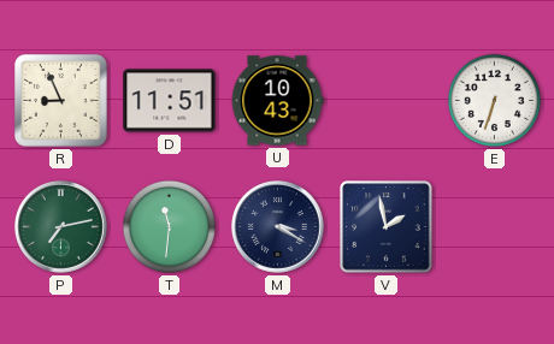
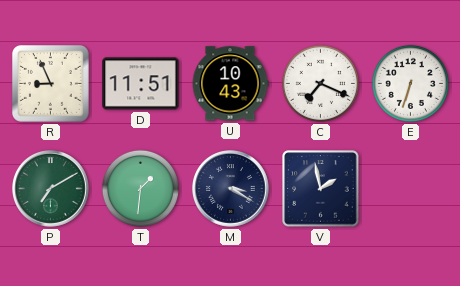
C: none -> 7:19 (320, 83)
P: 7:13 -> 7:10 (51, 189)
T: 11:31 -> 1:31 (140, 188)
